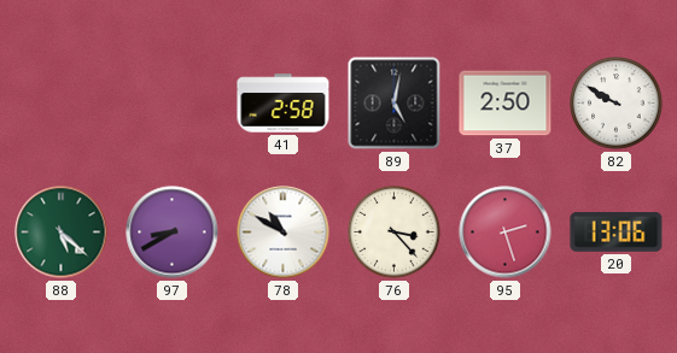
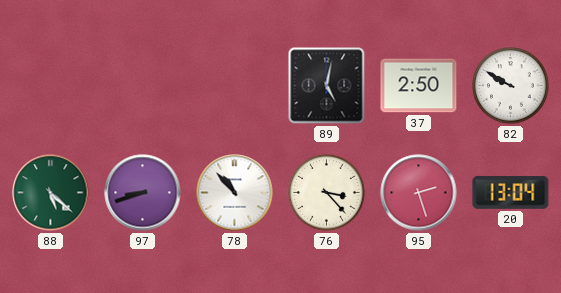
41: 2:58 -> none (284, 104)
97: 8:40 -> 8:42 (143, 193)
78: 10:50 -> 10:53 (235, 193)
20: 13:06 -> 13:04 (511, 193)
